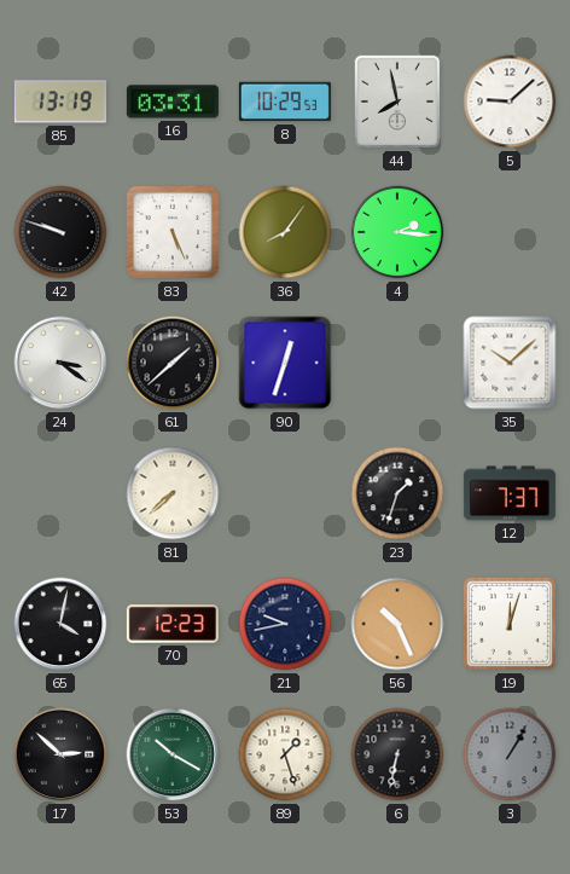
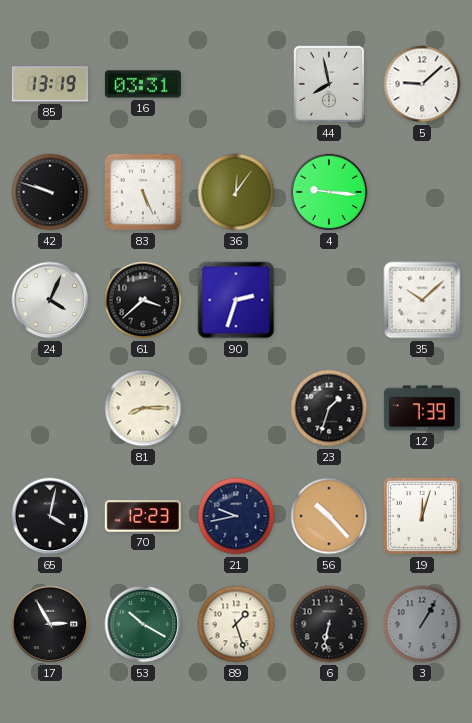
8: 10:29 -> none (285, 102)
36: 8:06 -> 12:06 (236, 192)
4: 2:16 -> 9:16 (329, 192)
24: 3:21 -> 4:04 (50, 300)
61: 1:38 -> 3:38 (143, 300)
90: 12:33 -> 2:33 (236, 300)
81: 7:38 -> 8:15 (143, 408)
12: 7:37 -> 7:39 (422, 408)
56: 10:26 -> 10:23 (329, 516)
17: 2:52 -> 2:55 (50, 624)
